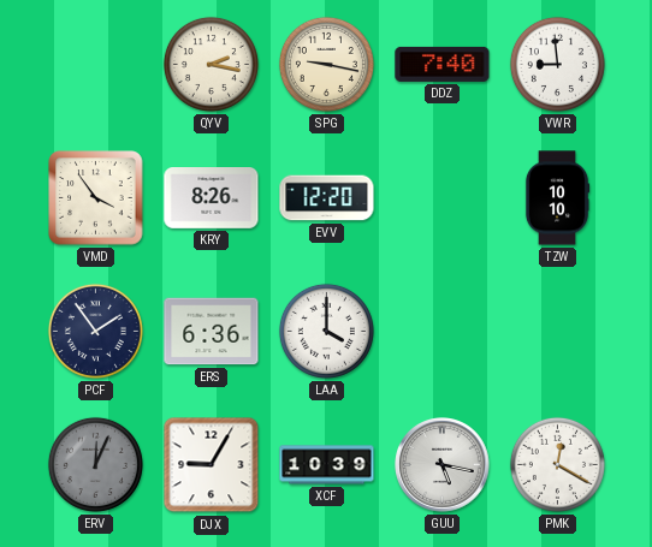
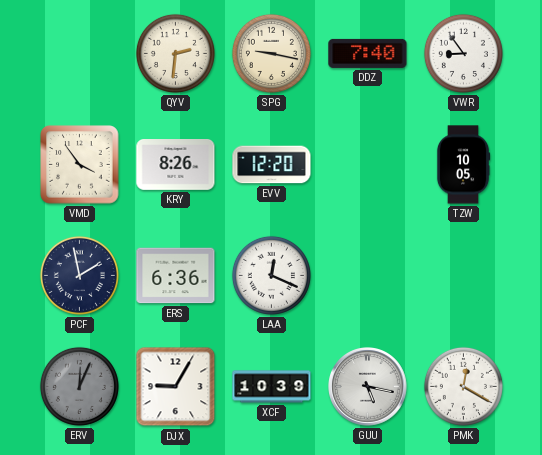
QYV: 2:17 -> 2:31 (175, 53)
VWR: 8:59 -> 8:54 (463, 53)
TZW: 10:10 -> 10:05 (463, 165)
PCF: 1:54 -> 1:58 (79, 275)
LAA: 4:00 -> 12:19 (271, 275)
